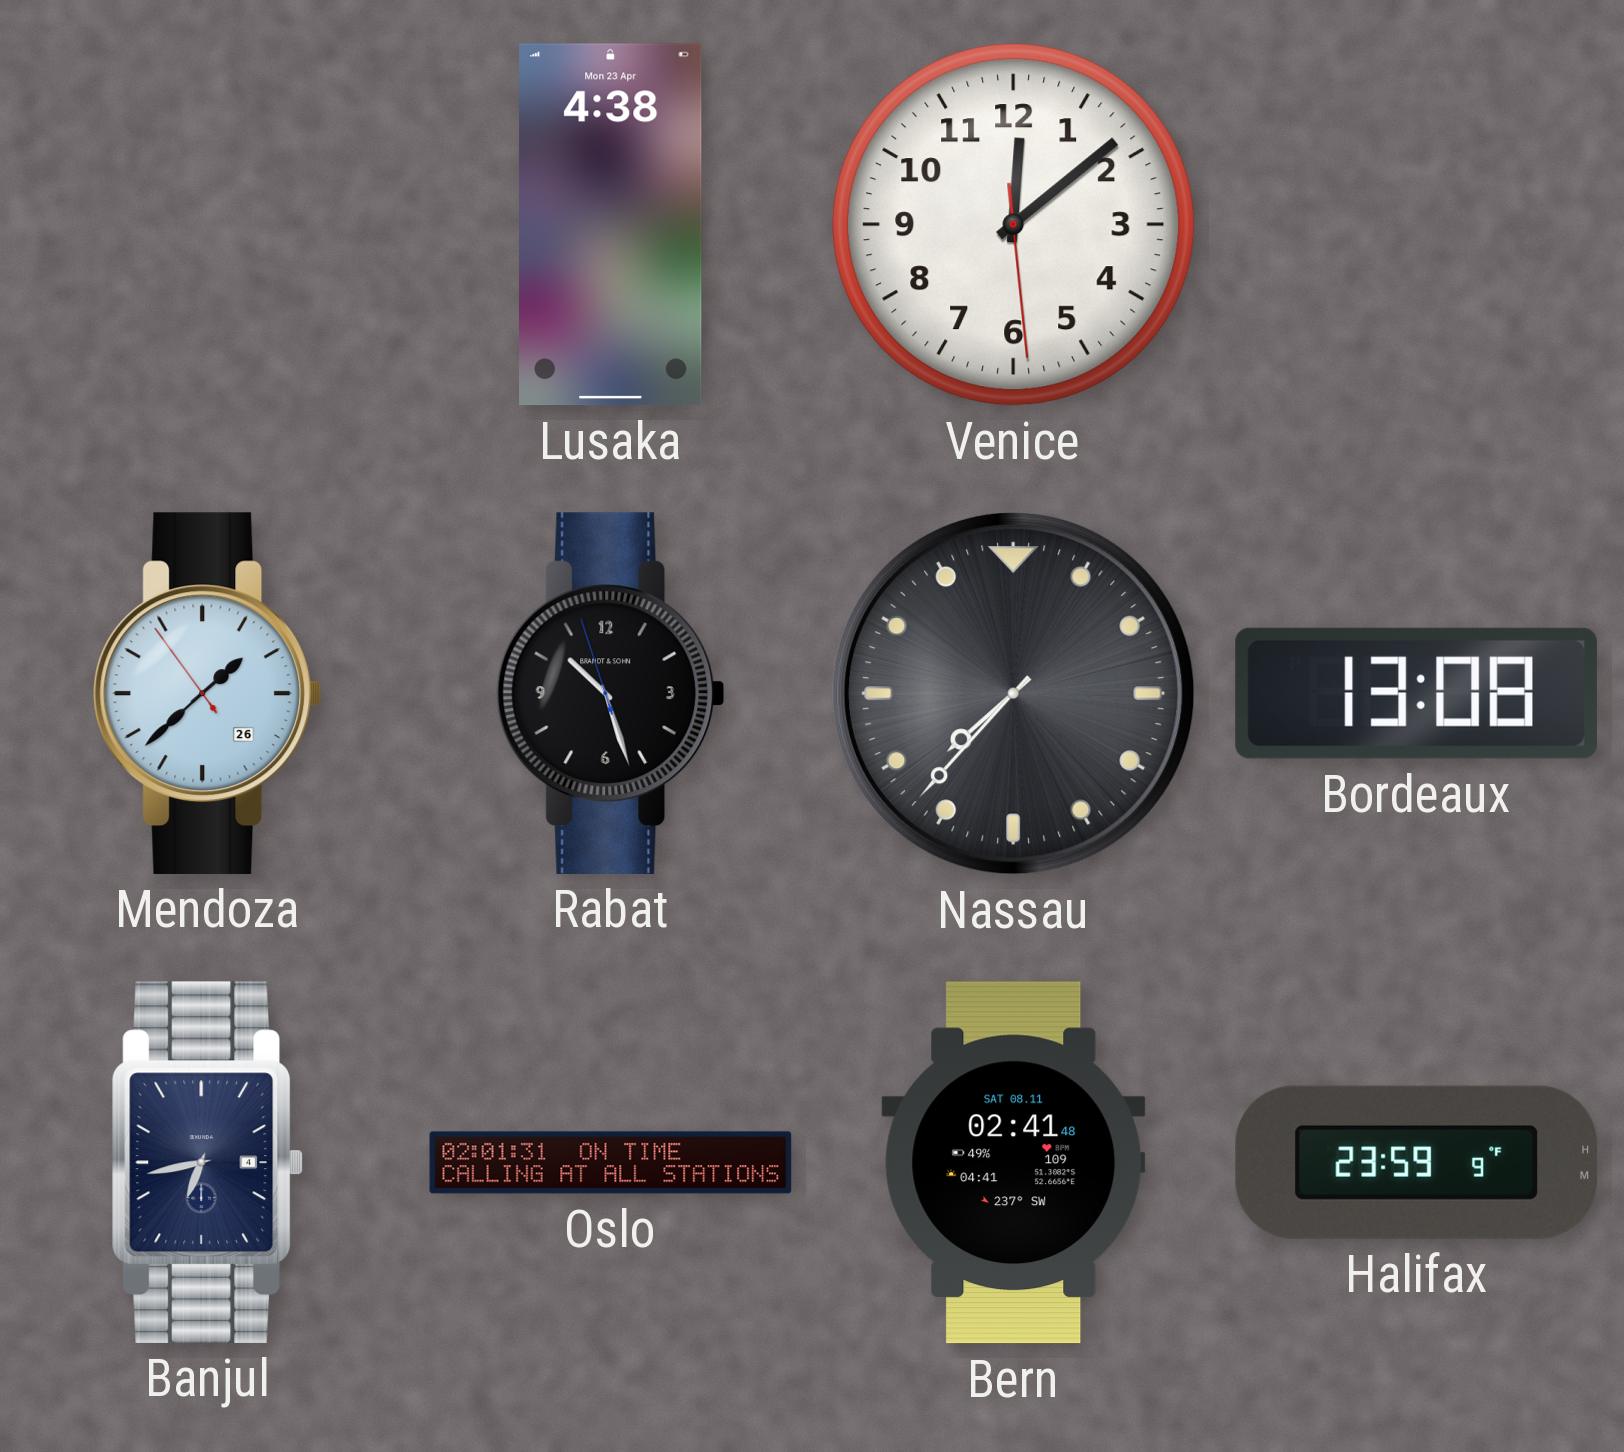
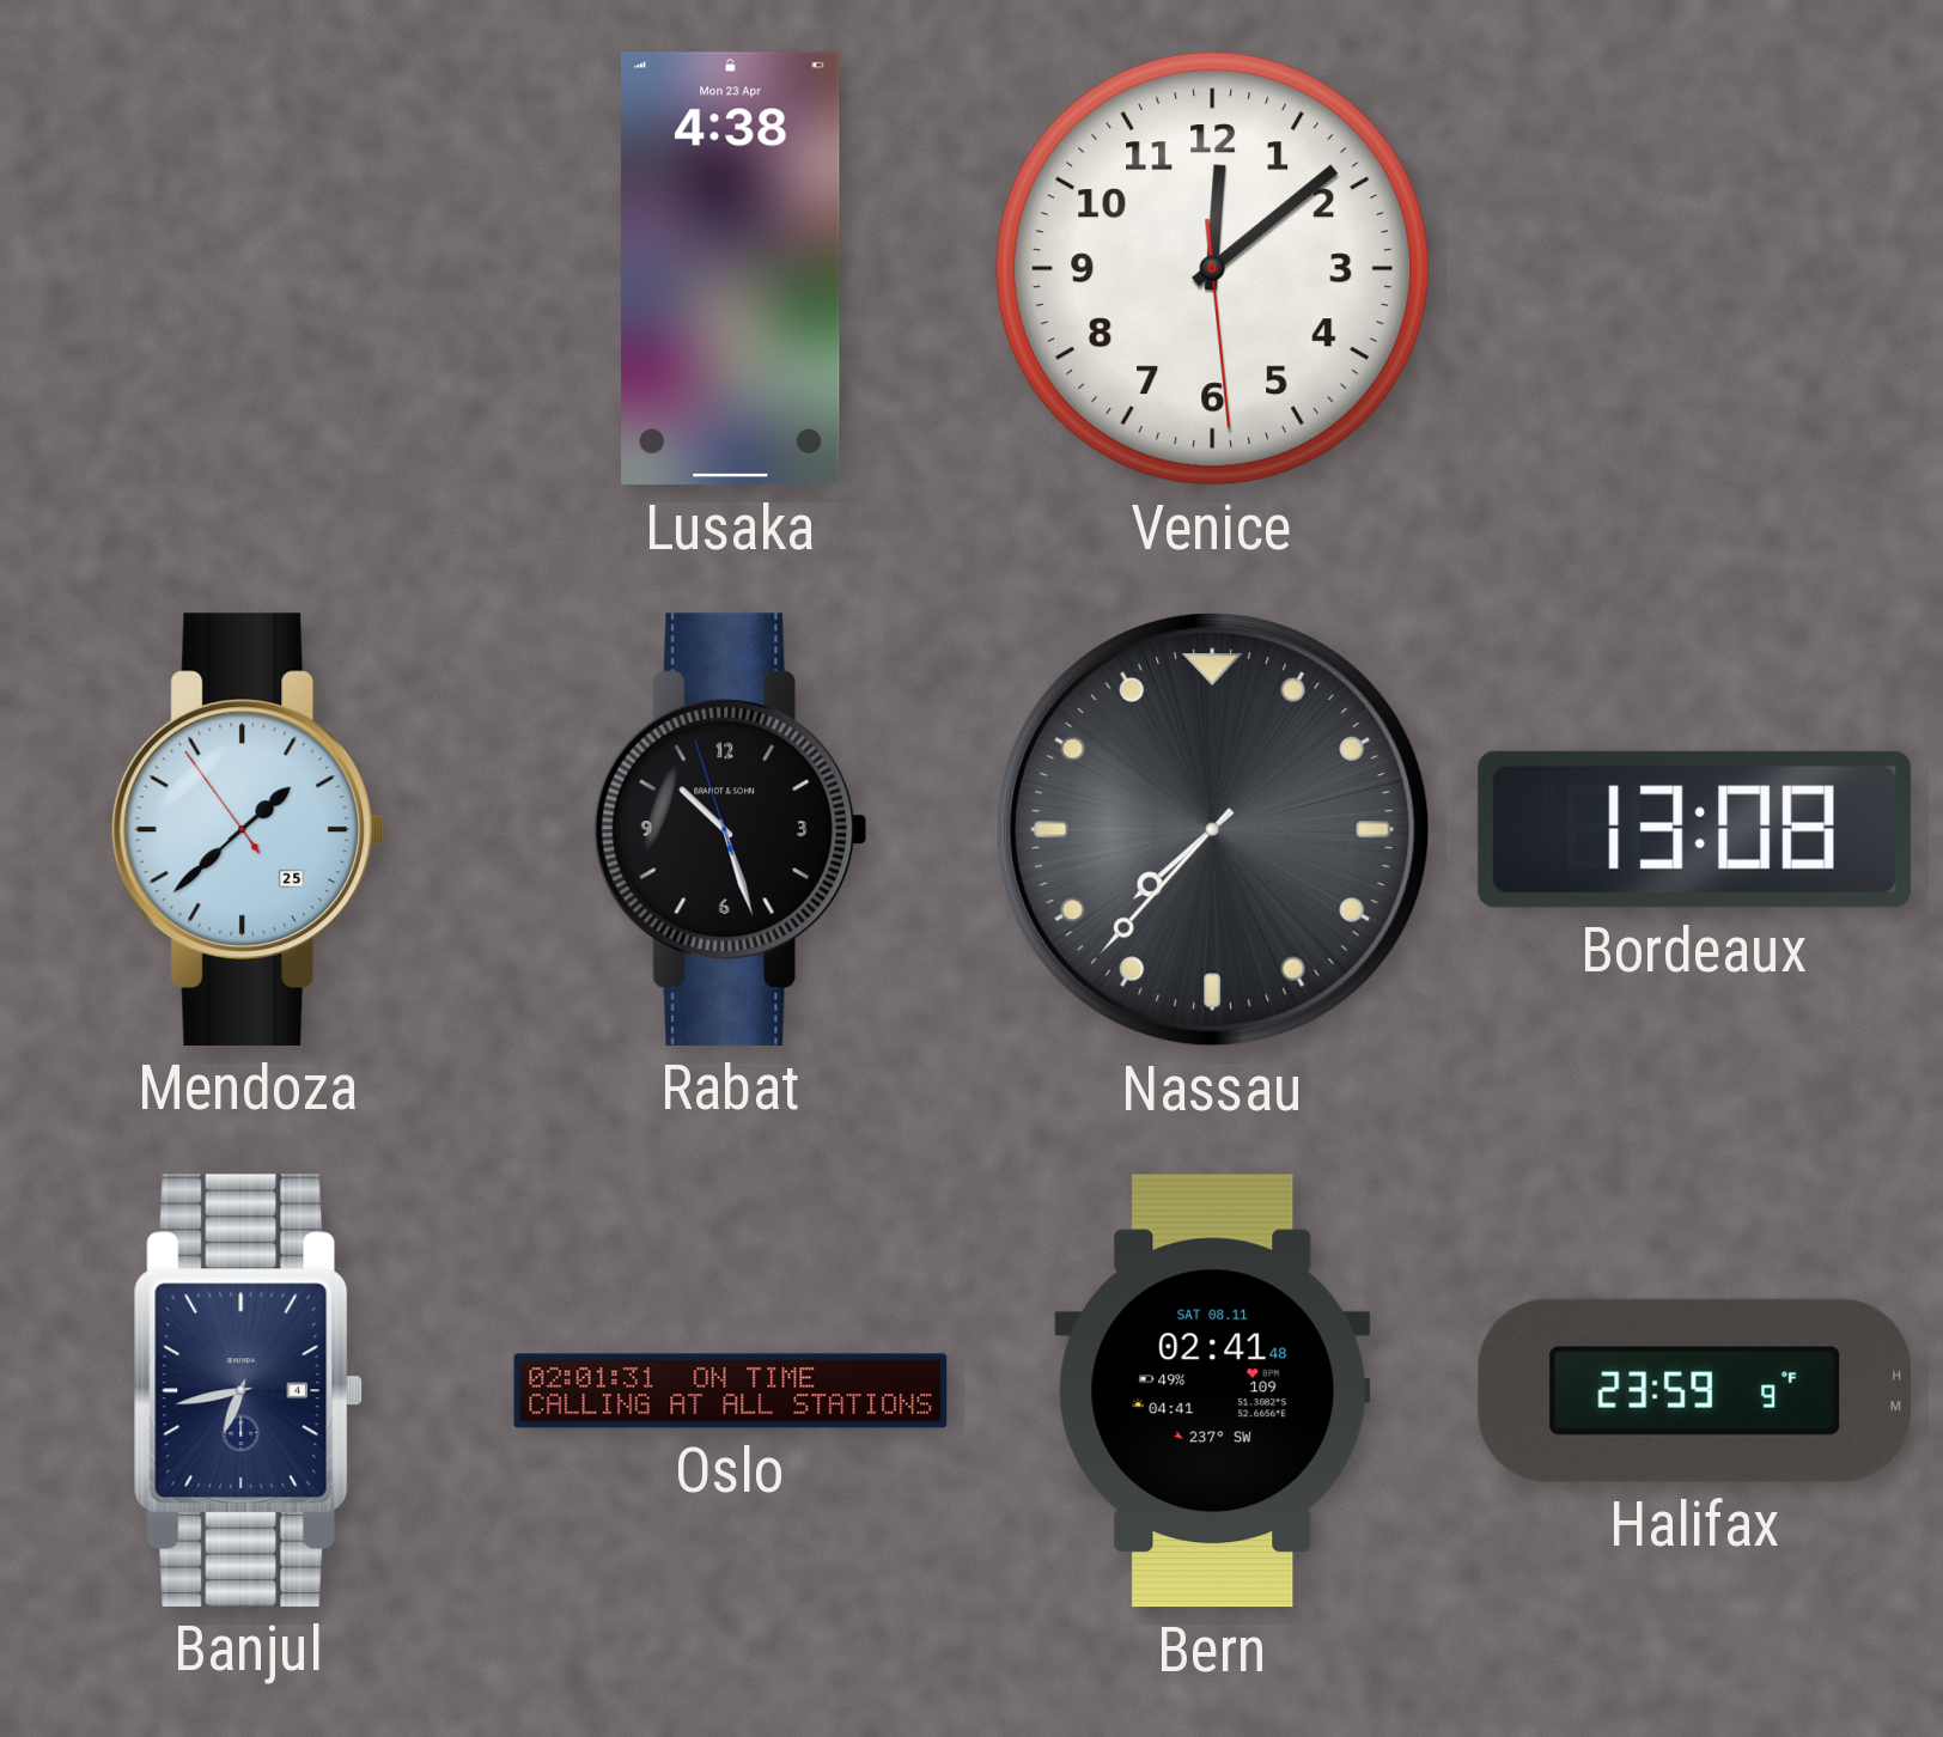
Mendoza date: 26 -> 25 (249, 829)
